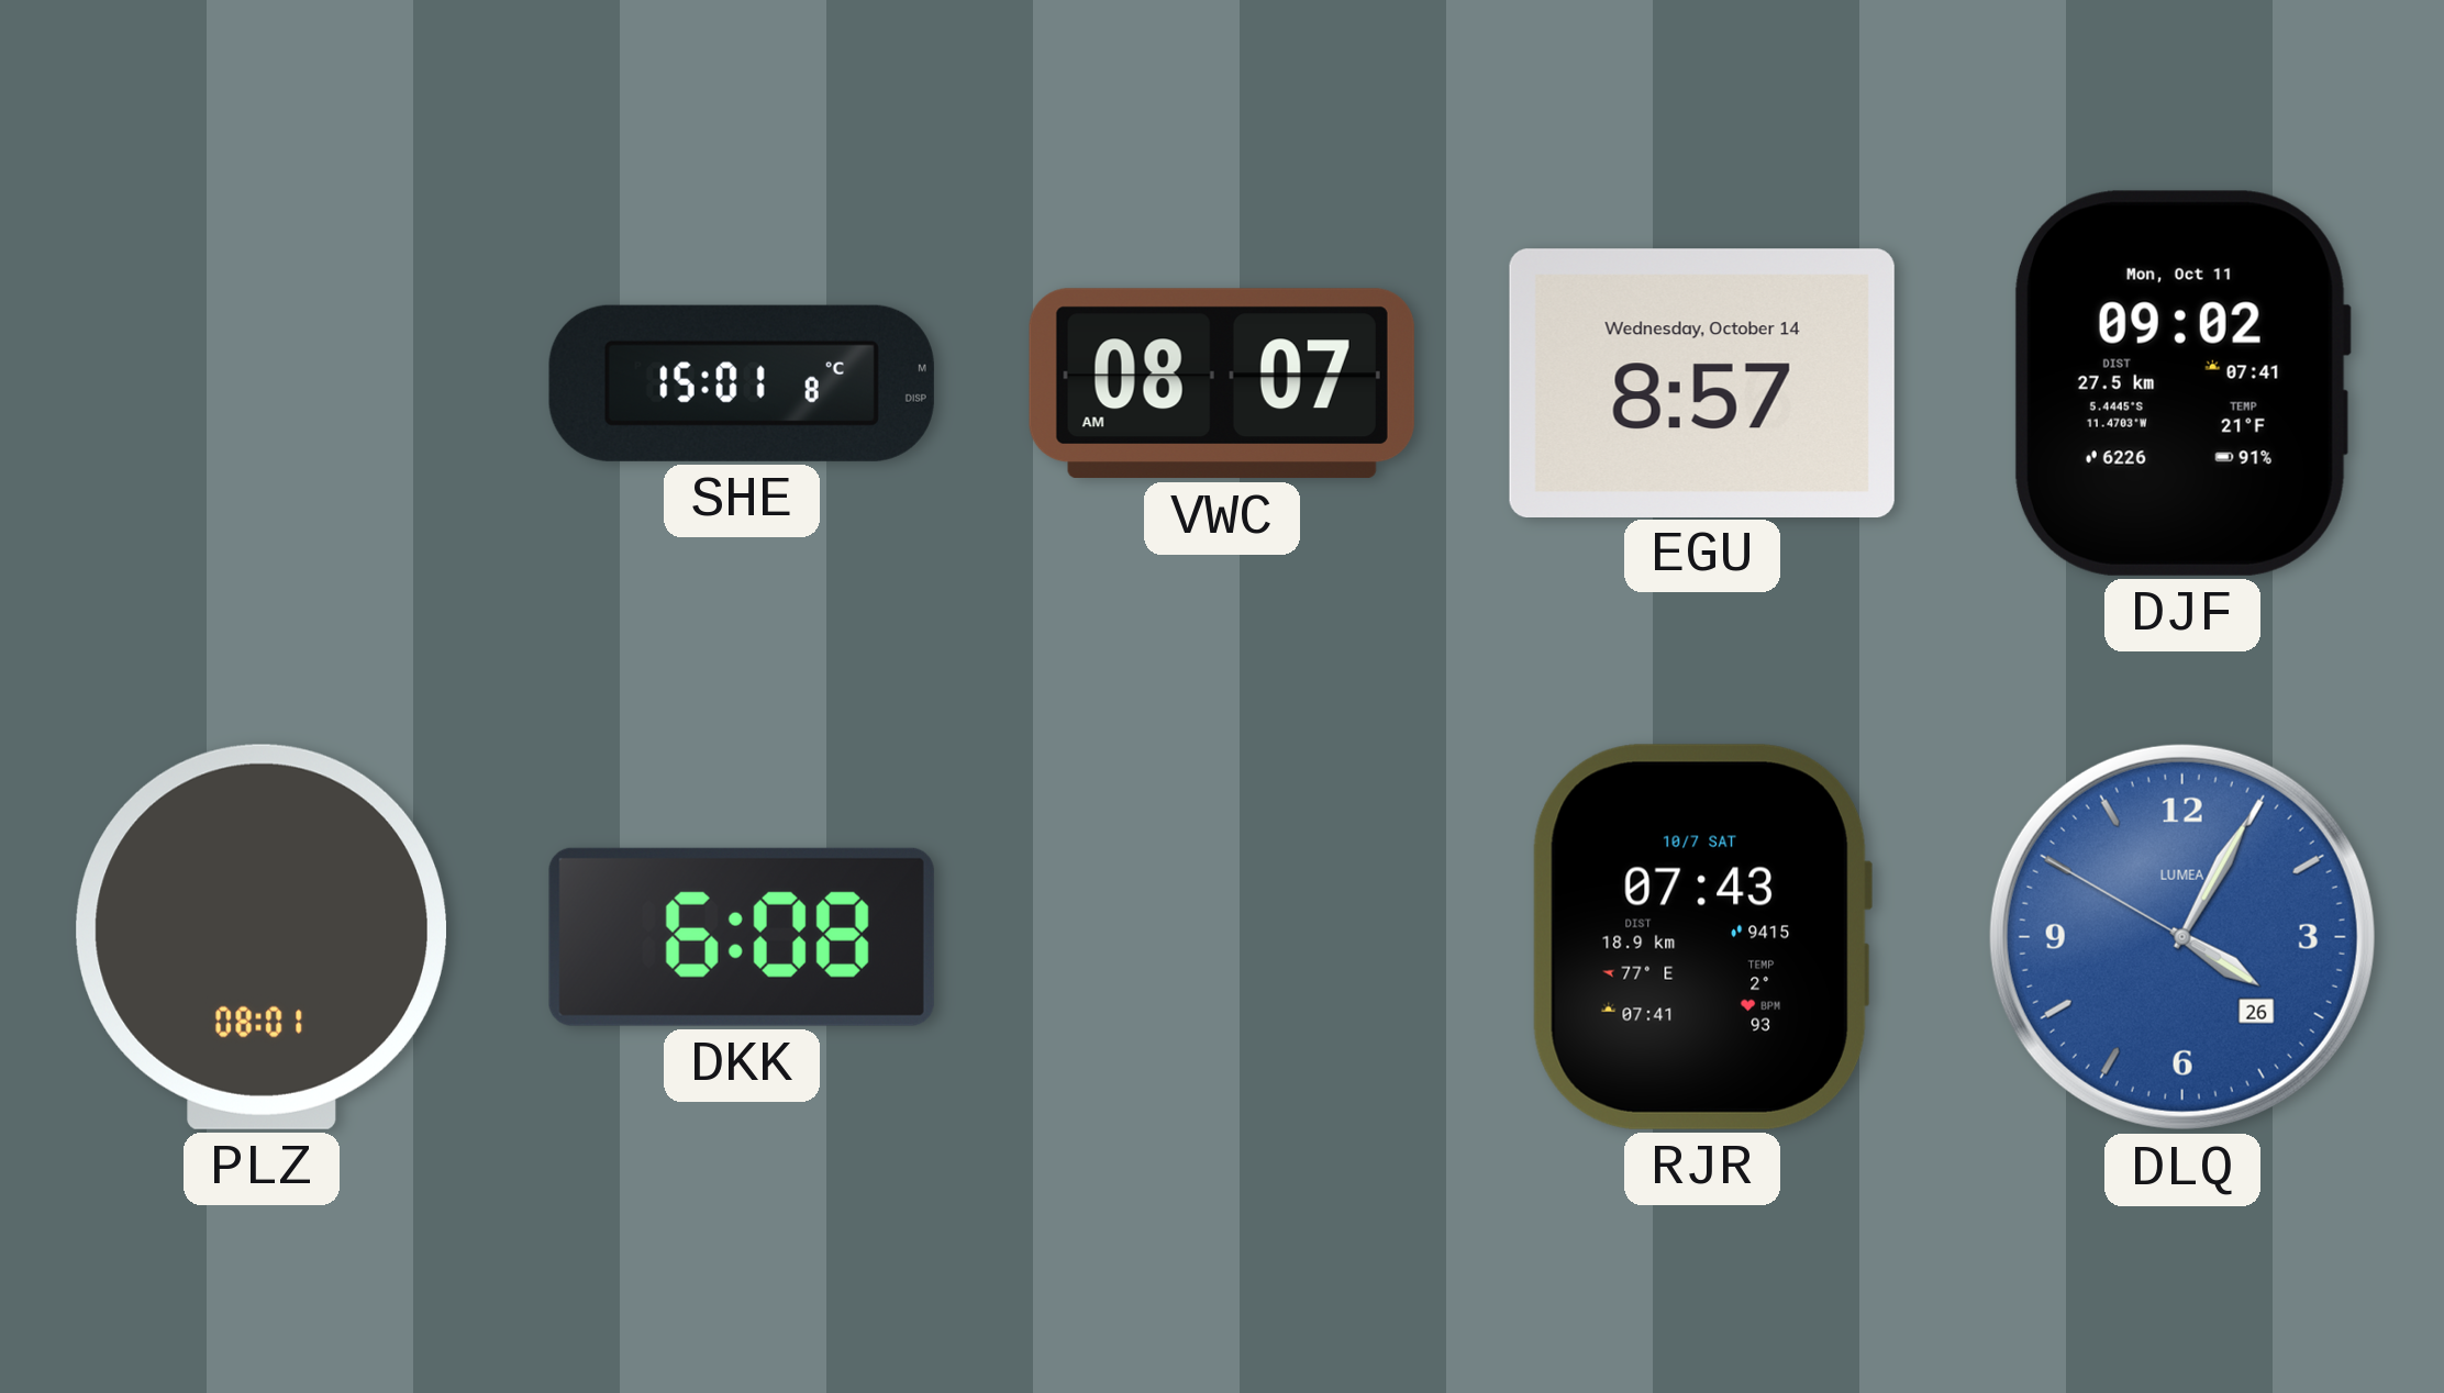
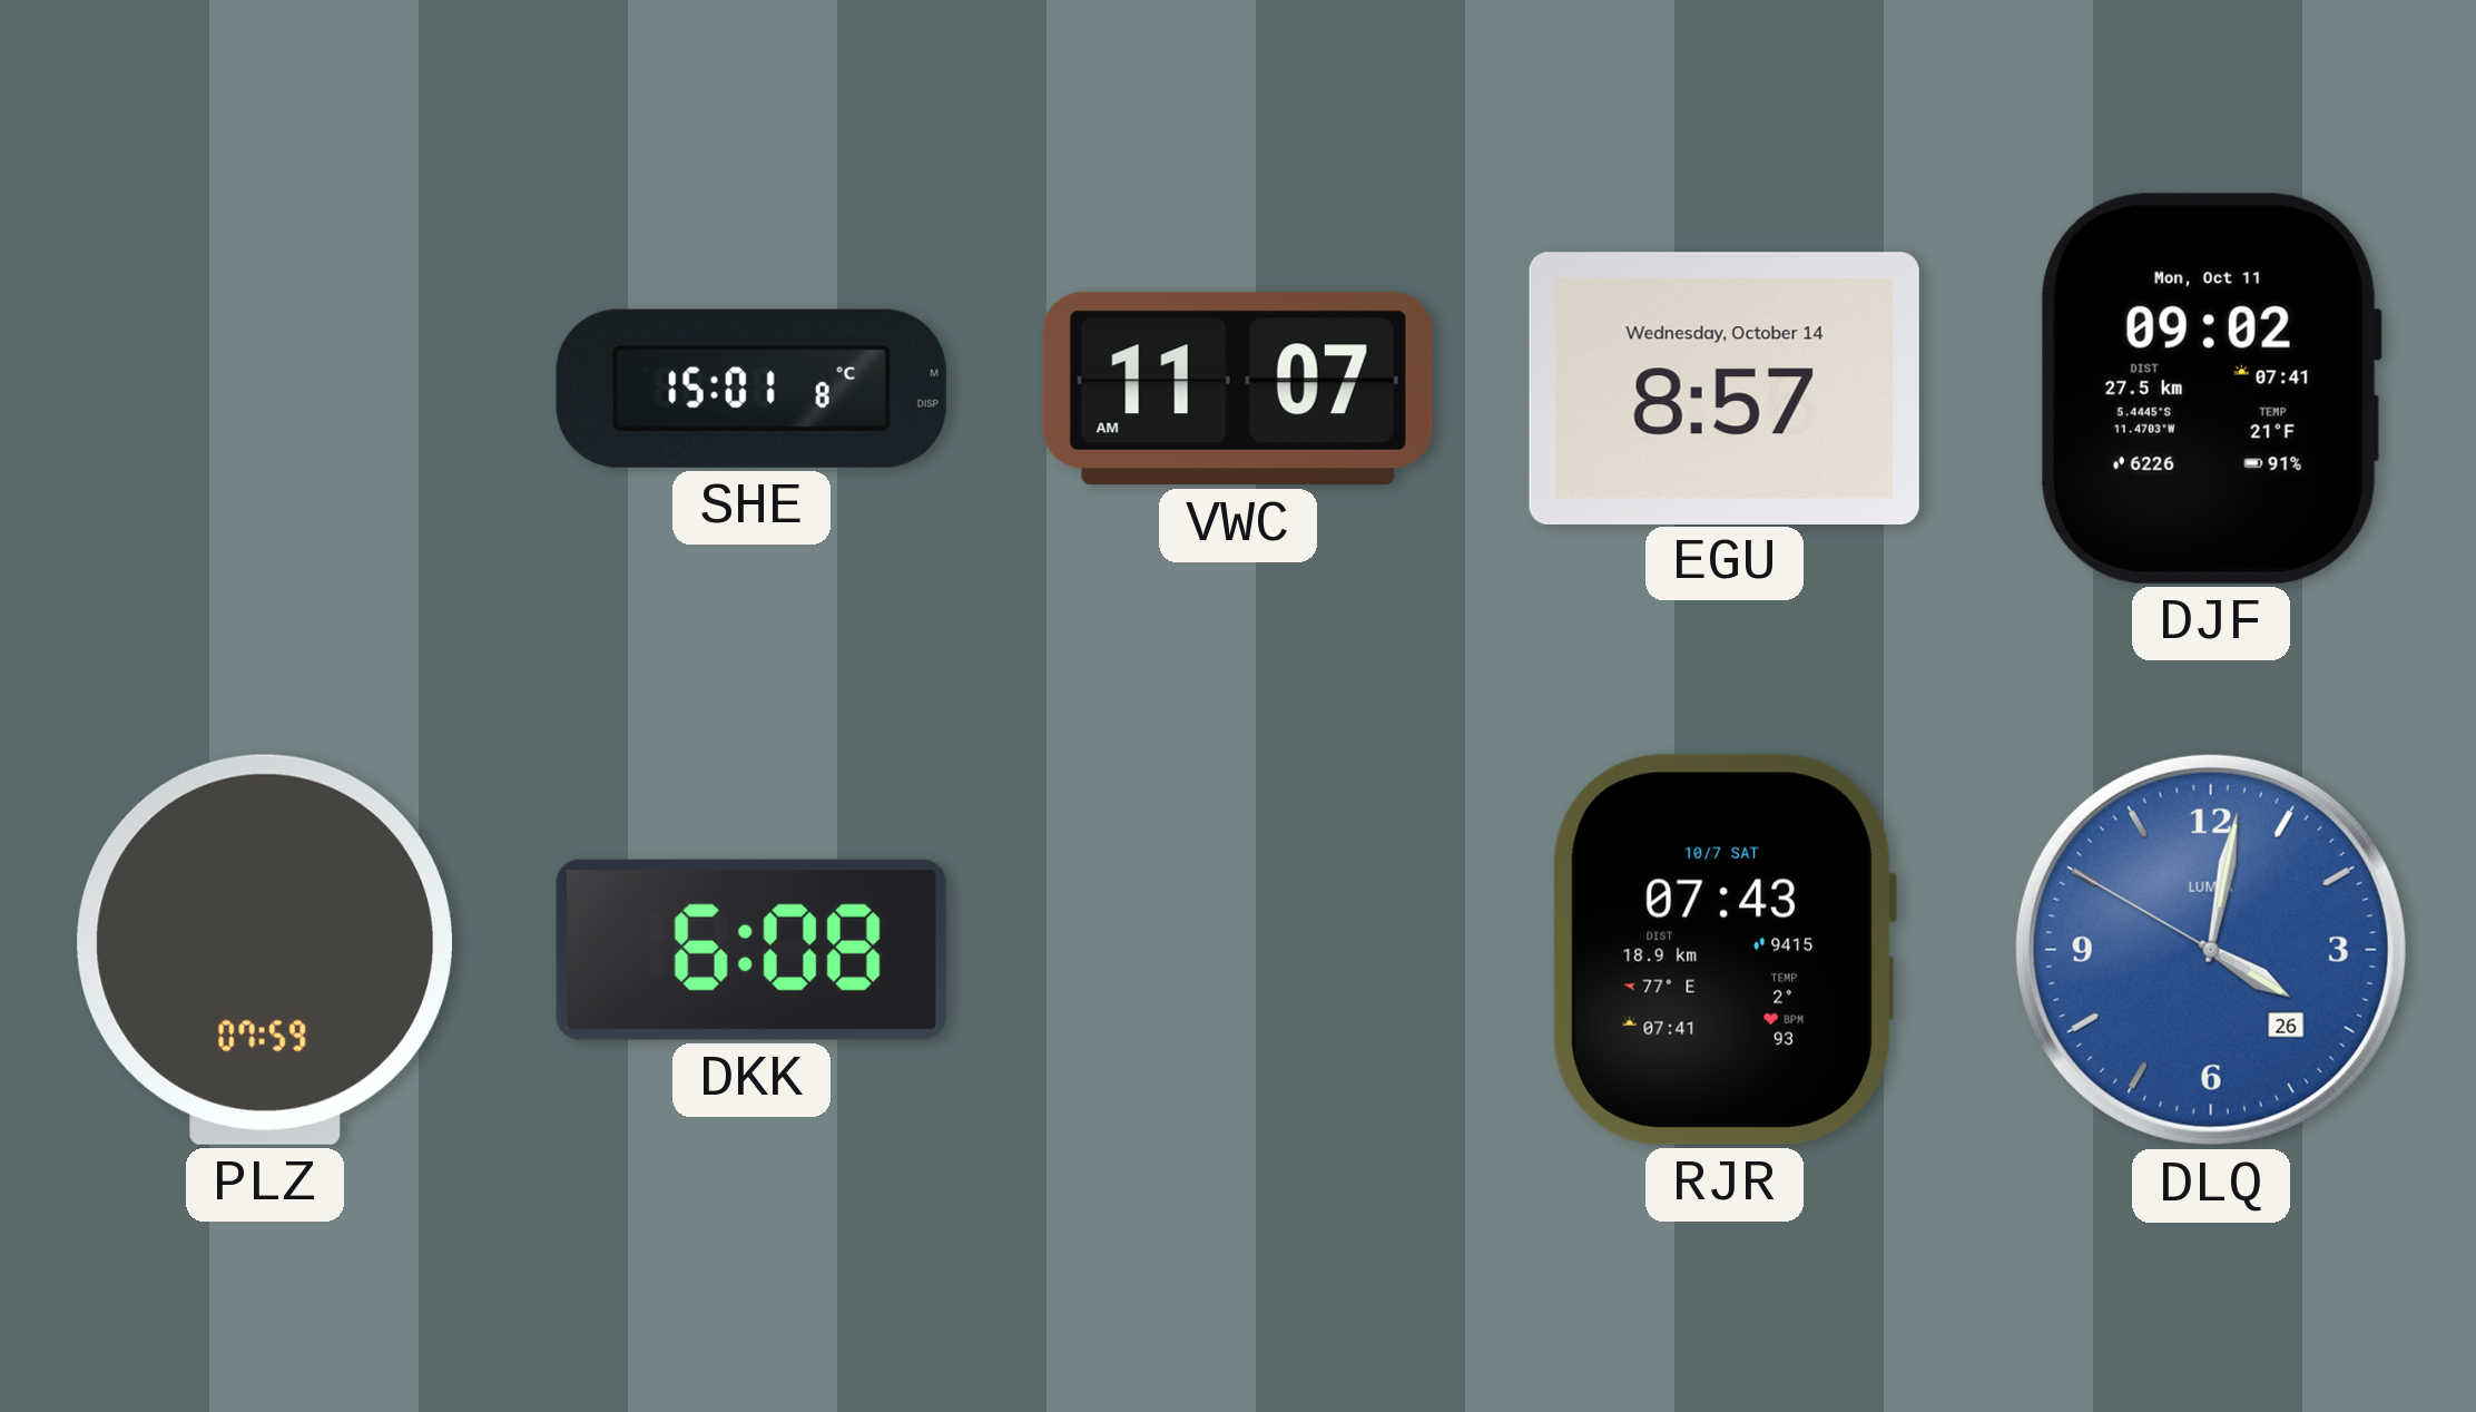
VWC: 08:07 -> 11:07 (1238, 389)
PLZ: 08:01 -> 07:59 (265, 950)
DLQ: 4:04 -> 4:01 (2211, 950)
